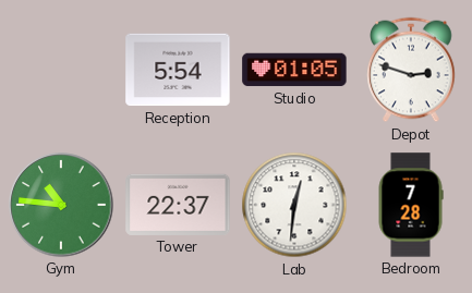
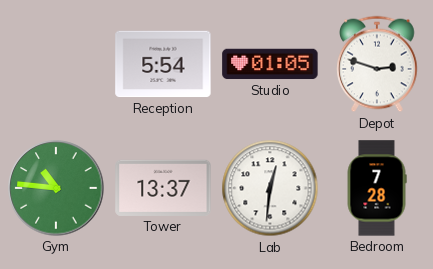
Tower: 22:37 -> 13:37 (163, 188)
